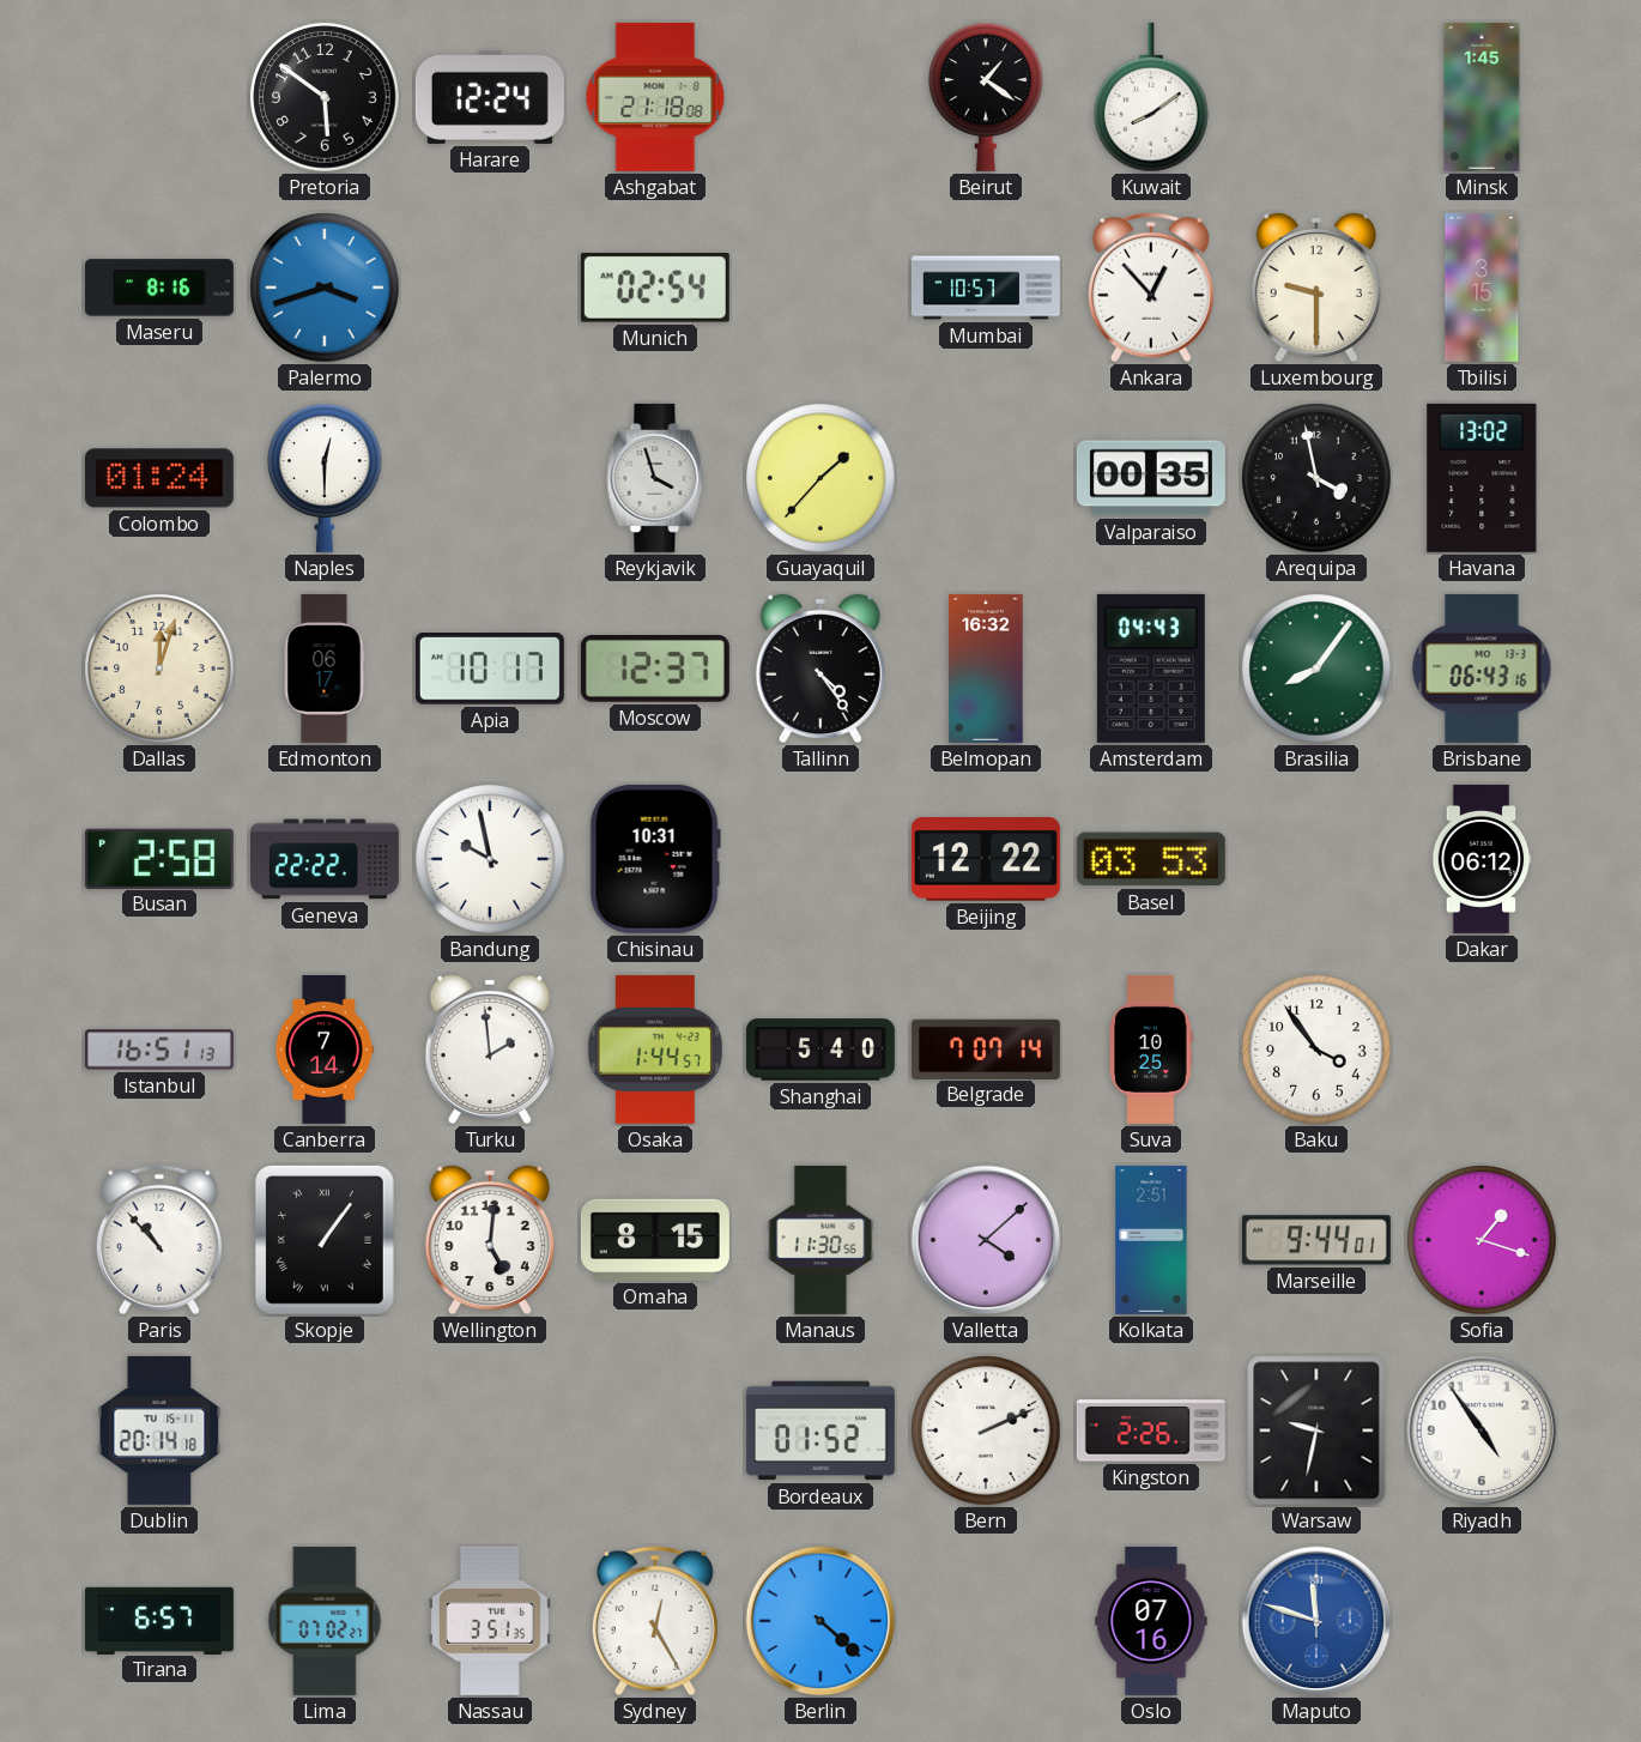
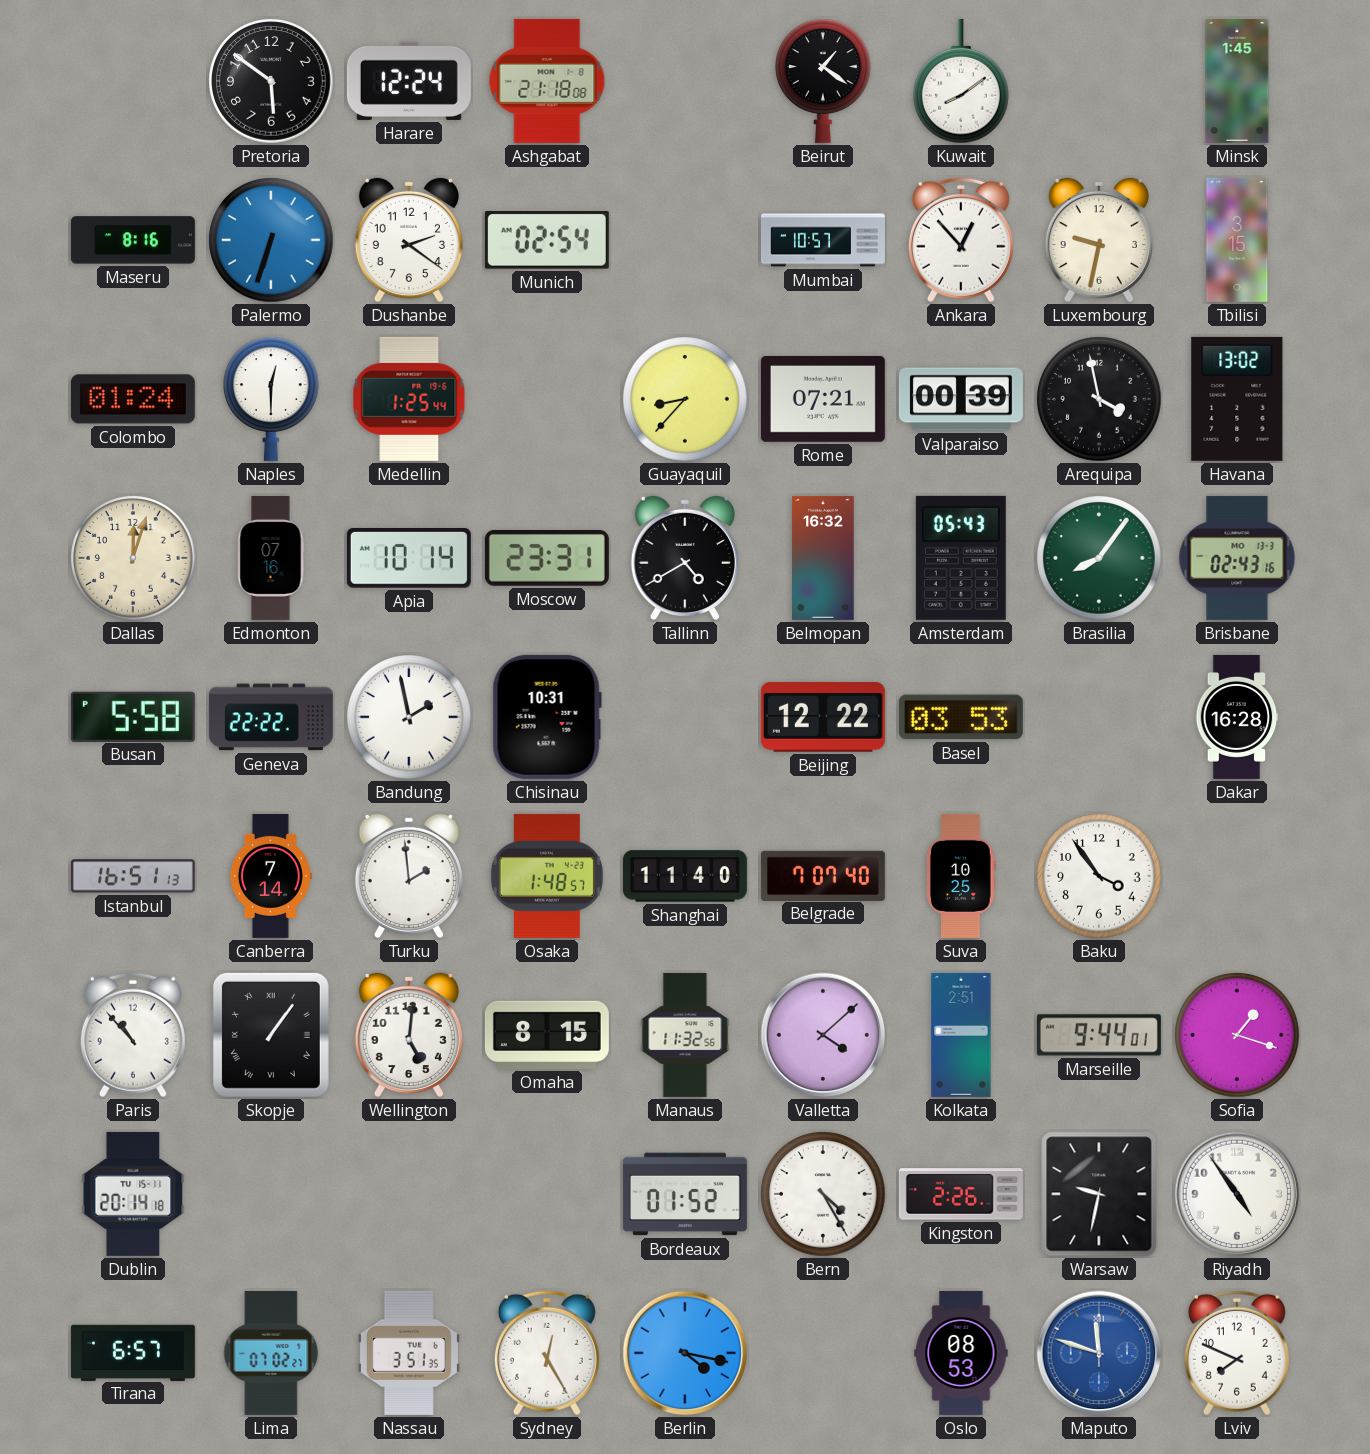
Palermo: 3:42 -> 6:33 (271, 240)
Dushanbe: none -> 2:21 (409, 240)
Luxembourg: 9:30 -> 9:32 (1099, 240)
Medellin: none -> 1:25 (409, 399)
Reykjavik: 3:57 -> none (655, 478)
Guayaquil: 1:37 -> 8:37 (685, 399)
Rome: none -> 07:21 (823, 399)
Valparaiso: 00:35 -> 00:39 (961, 399)
Edmonton: 06:17 -> 07:16 (271, 558)
Apia: 10:17 -> 10:14 (409, 559)
Moscow: 12:37 -> 23:31 (547, 559)
Tallinn: 4:24 -> 4:40 (685, 558)
Amsterdam: 04:43 -> 05:43 (961, 558)
Brisbane: 06:43 -> 02:43 (1237, 558)
Busan: 2:58 -> 5:58 (133, 716)
Bandung: 9:58 -> 1:58 (409, 717)
Dakar: 06:12 -> 16:28 (1237, 717)
Osaka: 1:44 -> 1:48 (547, 876)
Shanghai: 5:40 -> 11:40 (685, 876)
Belgrade: 7:07:14 -> 7:07:40 (823, 875)
Manaus: 11:30 -> 11:32 (685, 1035)
Bern: 2:11 -> 4:25 (823, 1194)
Berlin: 4:22 -> 4:17 (685, 1353)
Oslo: 07:16 -> 08:53 (961, 1353)
Lviv: none -> 7:49 (1237, 1353)
